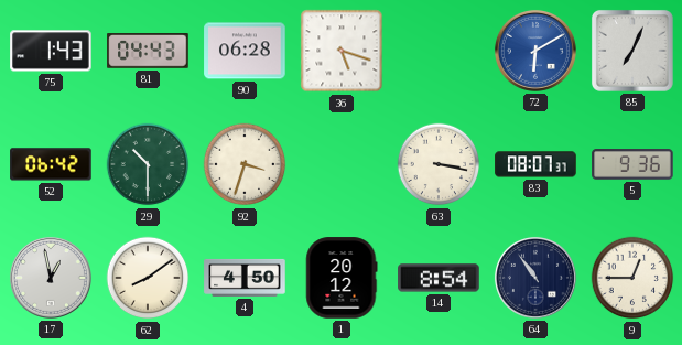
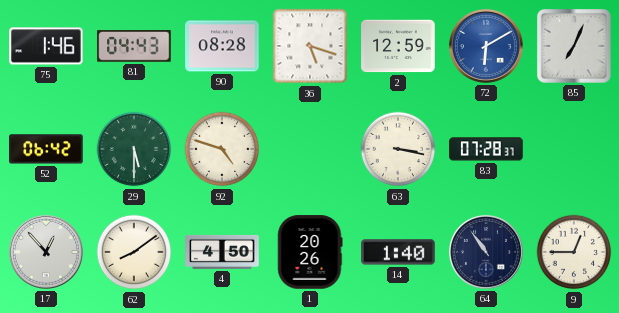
75: 1:43 -> 1:46 (46, 46)
90: 06:28 -> 08:28 (222, 46)
2: none -> 12:59 (398, 46)
29: 10:30 -> 5:30 (134, 149)
92: 3:33 -> 4:48 (222, 149)
83: 08:07 -> 07:28 (486, 149)
5: 9:36 -> none (632, 164)
17: 12:58 -> 12:53 (46, 252)
1: 20:12 -> 20:26 (310, 252)
14: 8:54 -> 1:40 (398, 252)
